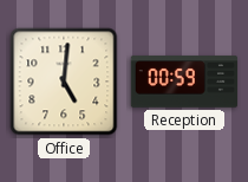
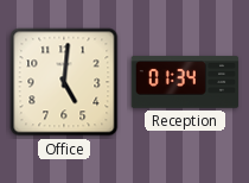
Reception: 00:59 -> 01:34 (185, 82)
